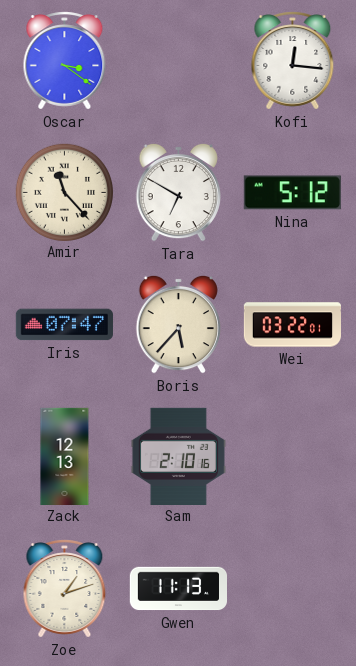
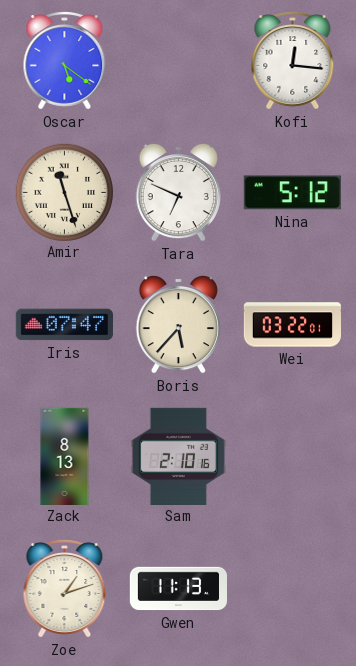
Oscar: 3:21 -> 5:21 (65, 61)
Amir: 11:23 -> 11:27 (64, 192)
Tara: 6:50 -> 6:49 (178, 192)
Zack: 12:13 -> 8:13 (65, 456)
